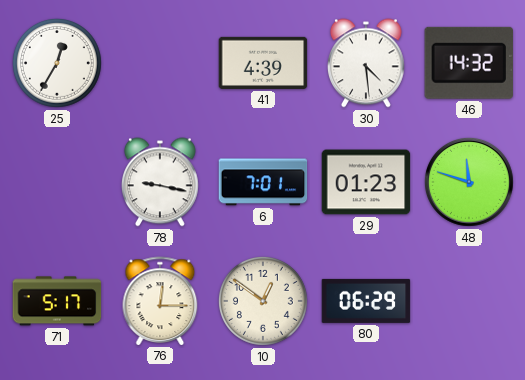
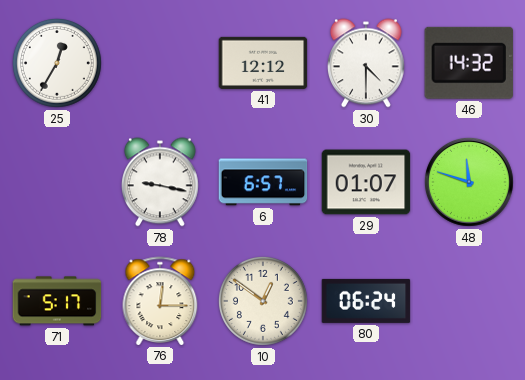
41: 4:39 -> 12:12 (263, 63)
30: 4:29 -> 4:30 (366, 63)
6: 7:01 -> 6:57 (263, 182)
29: 01:23 -> 01:07 (366, 182)
80: 06:29 -> 06:24 (366, 301)
